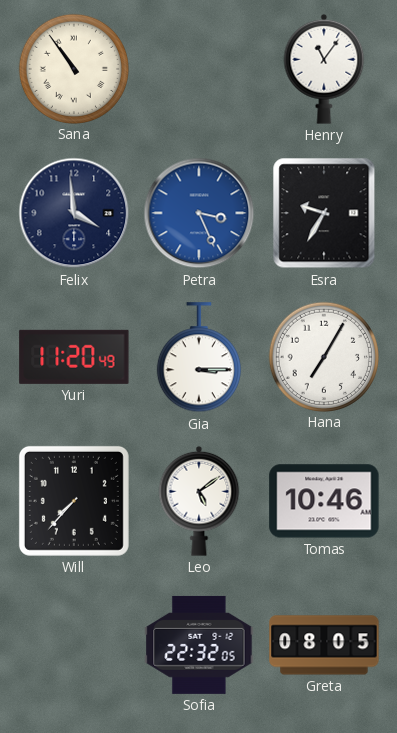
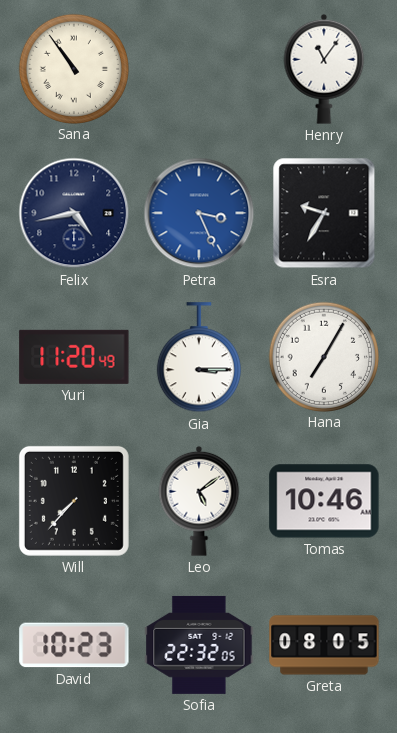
Felix: 3:59 -> 4:43 (74, 213)
David: none -> 10:23 (74, 645)
